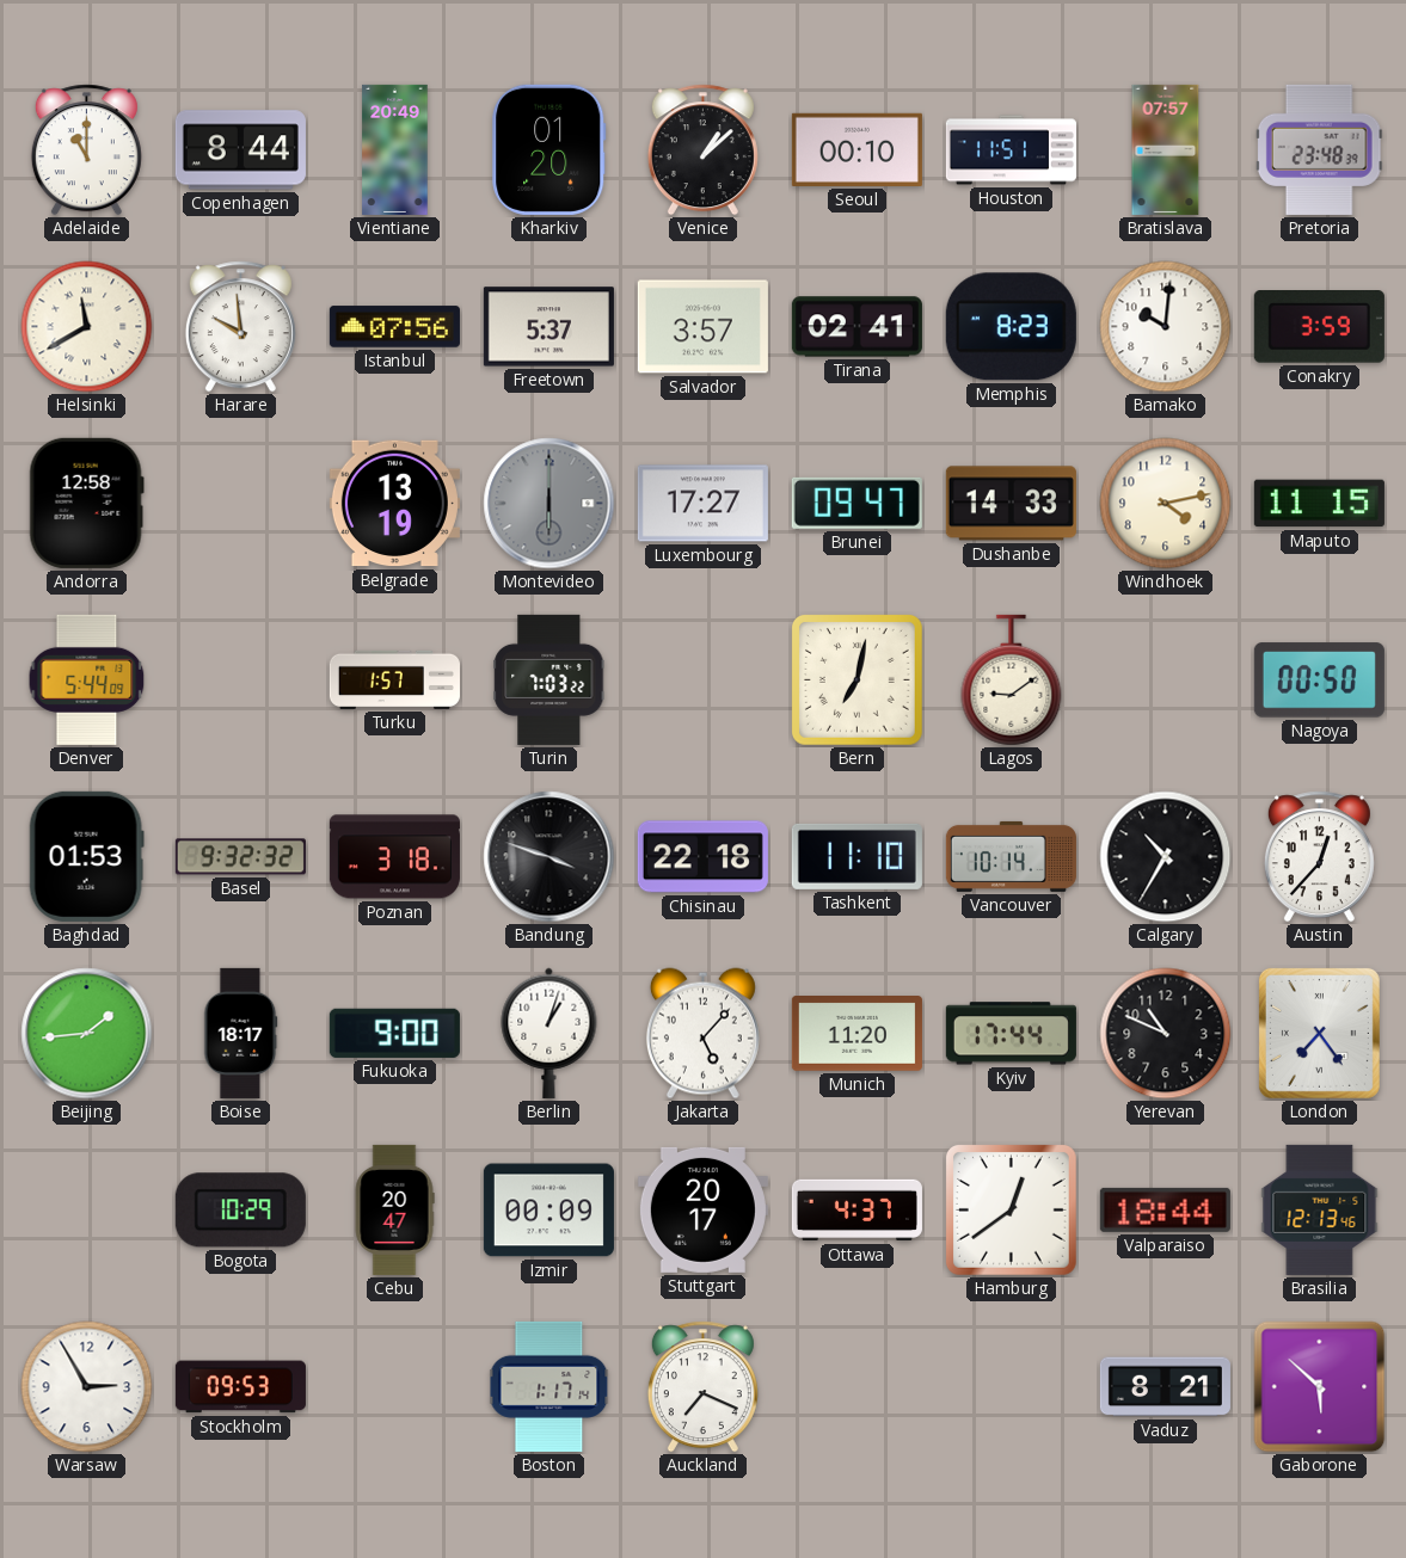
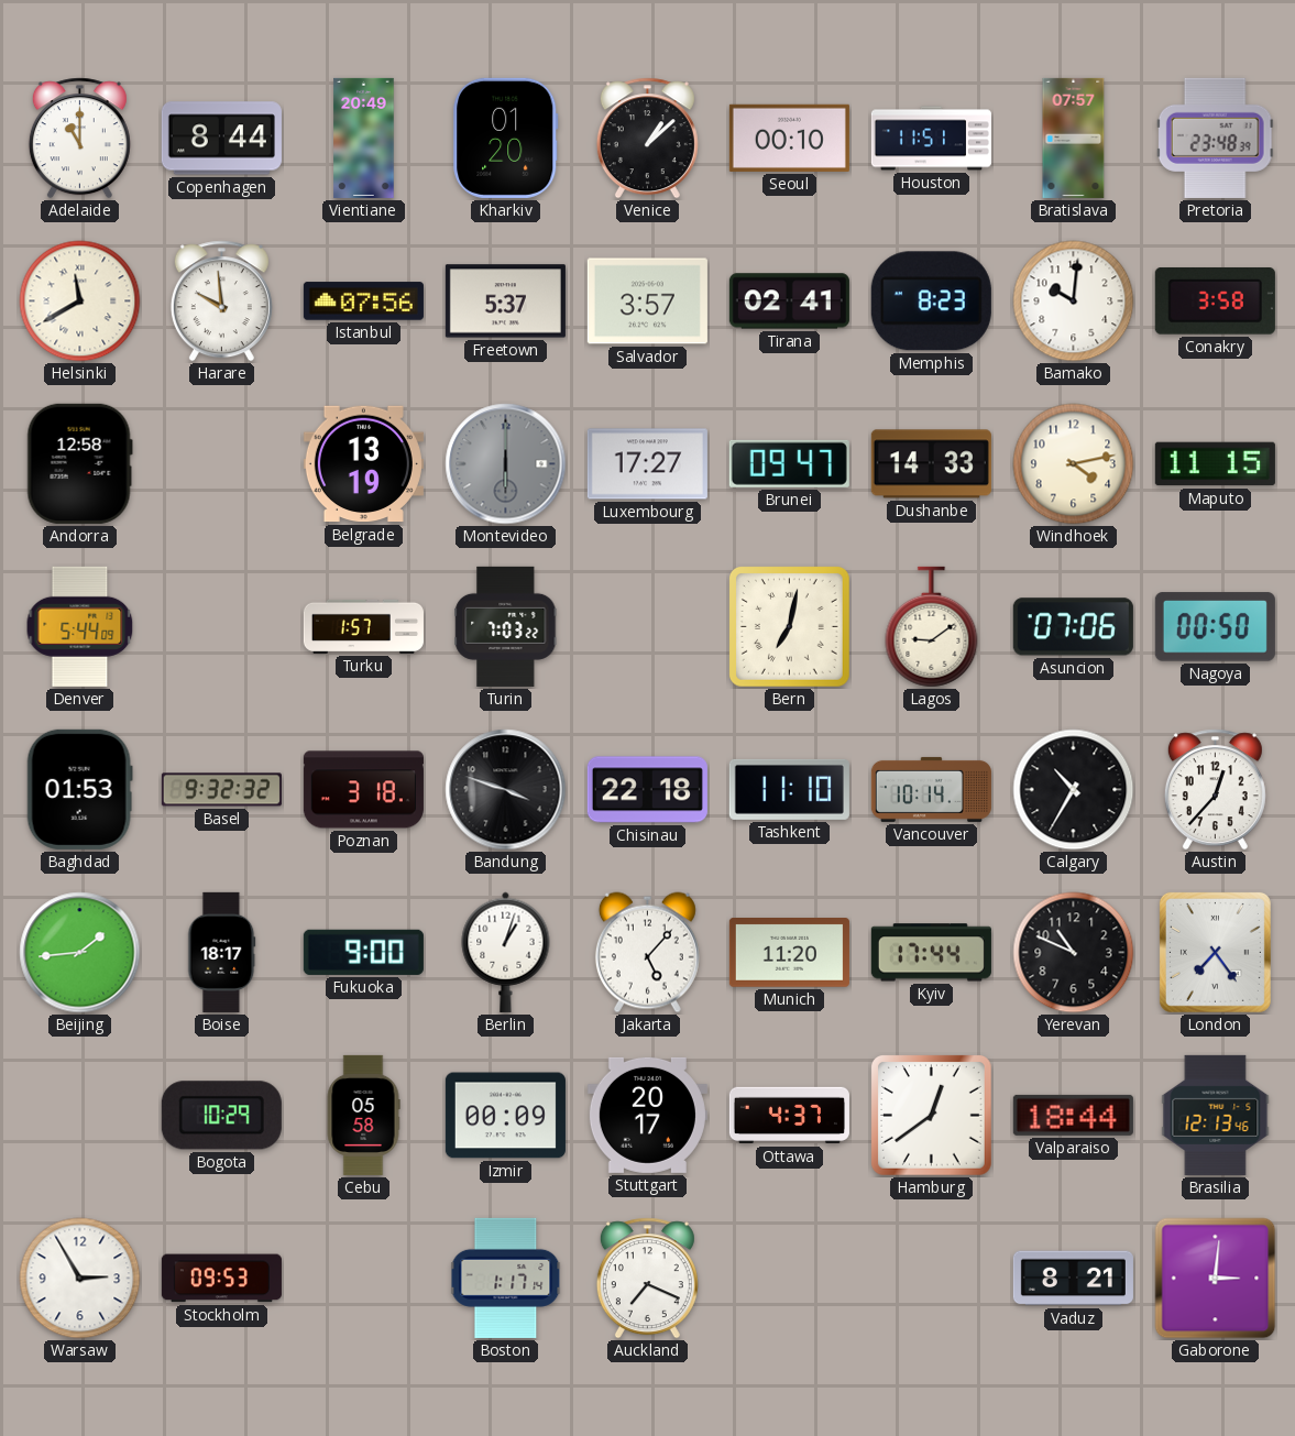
Conakry: 3:59 -> 3:58 (1215, 302)
Asuncion: none -> 07:06 (1073, 627)
Cebu: 20:47 -> 05:58 (363, 1115)
Gaborone: 5:52 -> 3:01 (1216, 1279)
